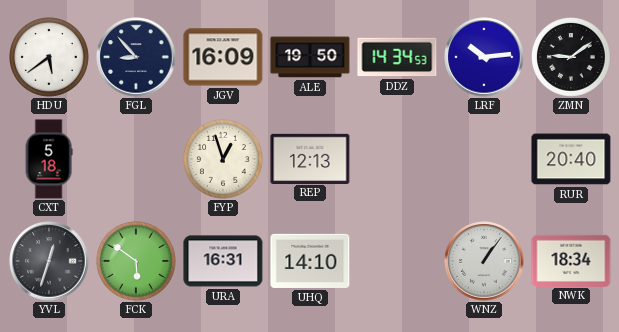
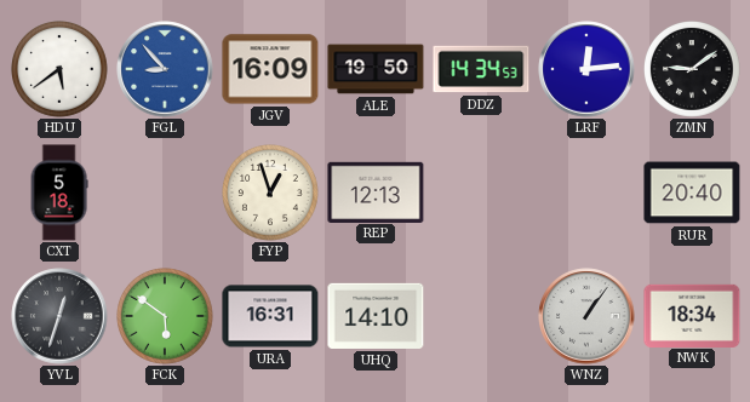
FGL dial: navy -> blue (165, 69)
LRF: 10:14 -> 12:14 (586, 69)
